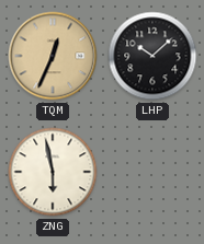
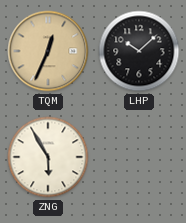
ZNG: 5:58 -> 5:55 (48, 157)
